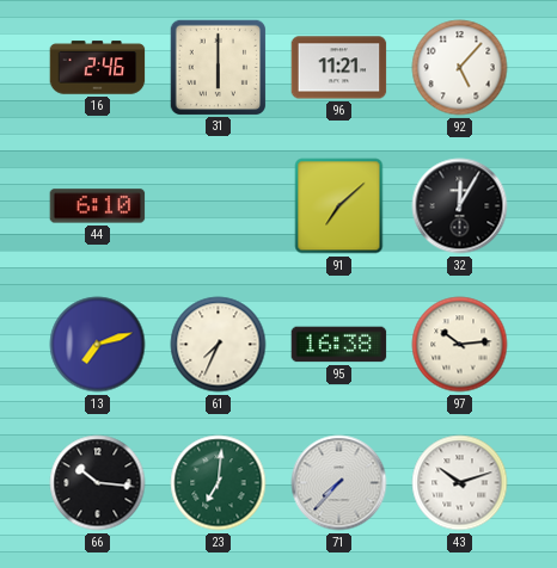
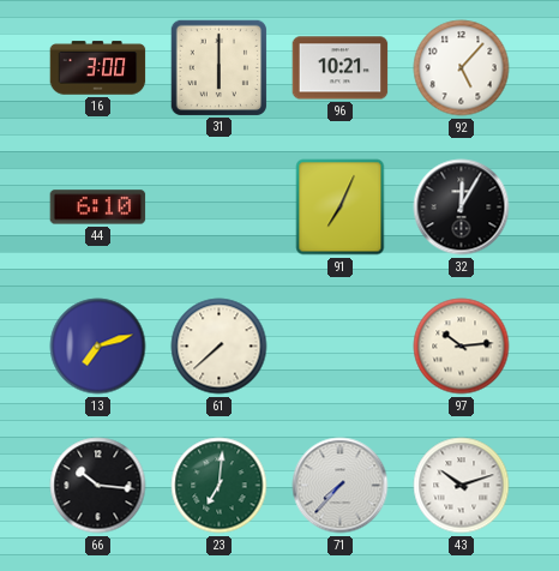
16: 2:46 -> 3:00 (98, 68)
96: 11:21 -> 10:21 (341, 68)
91: 7:08 -> 7:04 (341, 208)
61: 7:34 -> 7:38 (220, 347)
95: 16:38 -> none (339, 345)
